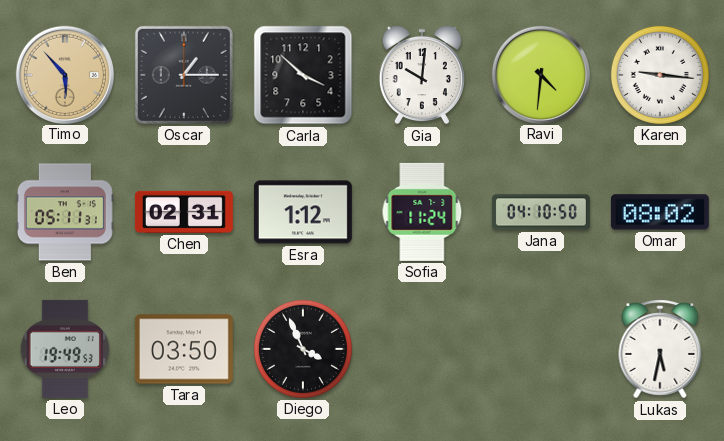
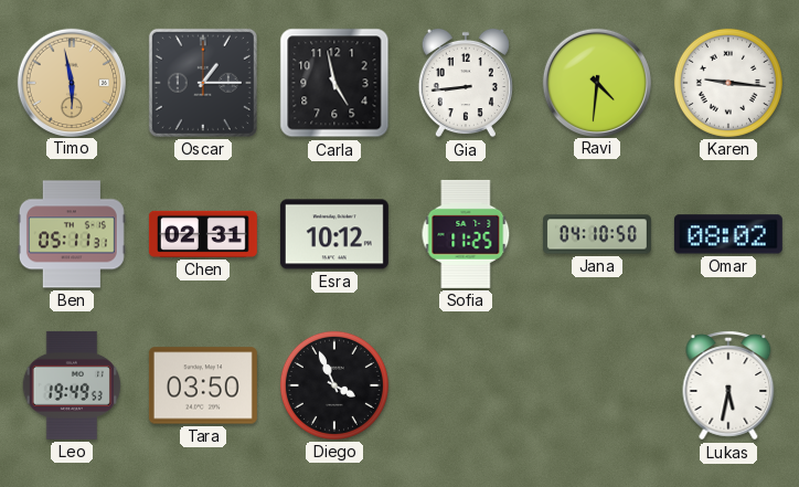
Timo: 5:53 -> 5:58 (71, 82)
Carla: 3:52 -> 4:58 (334, 83)
Gia: 10:01 -> 8:44 (466, 83)
Esra: 1:12 -> 10:12 (334, 234)
Sofia: 11:24 -> 11:25 (466, 234)
